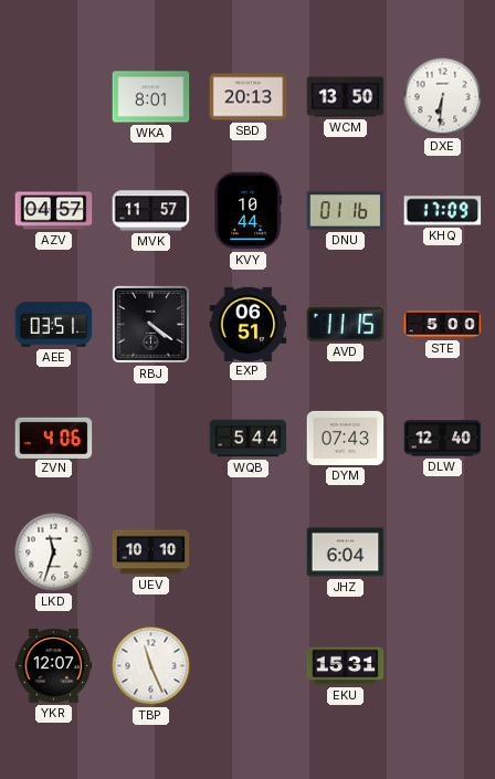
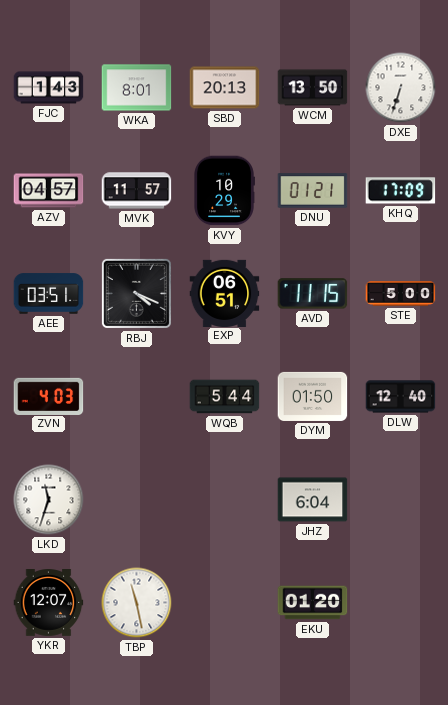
FJC: none -> 1:43 (49, 88)
DXE: 6:31 -> 6:33 (401, 88)
KVY: 10:44 -> 10:29 (224, 191)
DNU: 01:16 -> 01:21 (313, 191)
RBJ: 4:21 -> 4:19 (136, 293)
ZVN: 4:06 -> 4:03 (49, 396)
DYM: 07:43 -> 01:50 (313, 396)
UEV: 10:10 -> none (151, 552)
TBP: 11:26 -> 11:28 (137, 603)
EKU: 15:31 -> 01:20 (313, 603)
